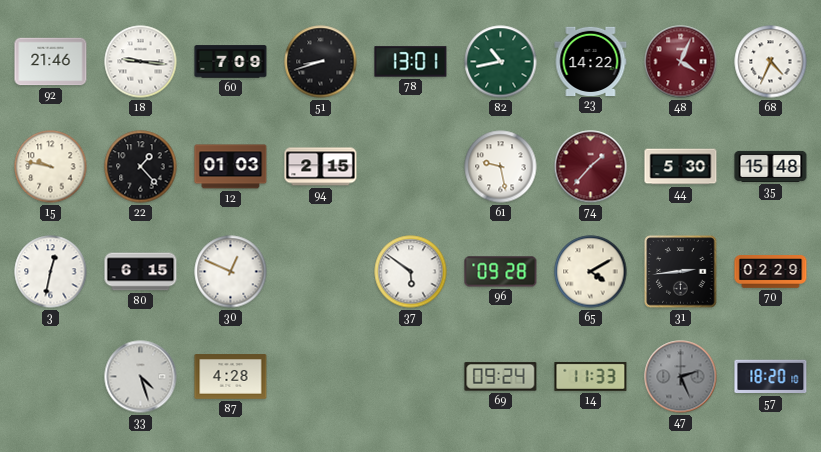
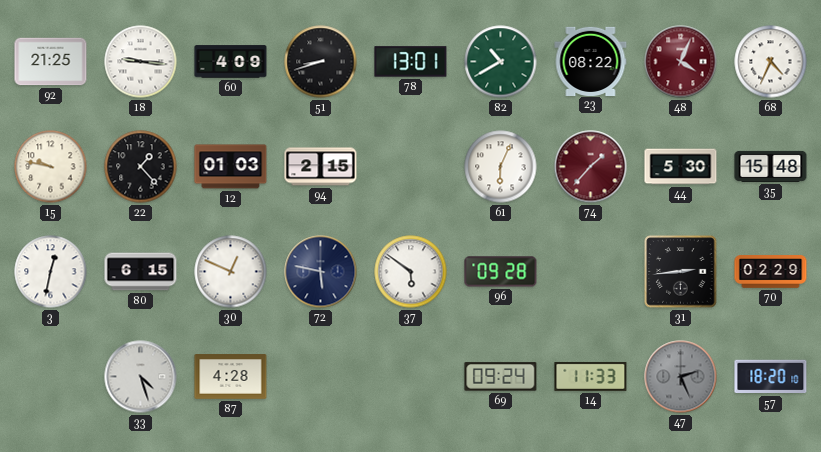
92: 21:46 -> 21:25 (51, 62)
60: 7:09 -> 4:09 (231, 62)
82: 10:43 -> 10:40 (501, 62)
23: 14:22 -> 08:22 (591, 61)
61: 9:28 -> 6:04 (501, 167)
72: none -> 5:47 (321, 272)
65: 4:10 -> none (591, 272)
